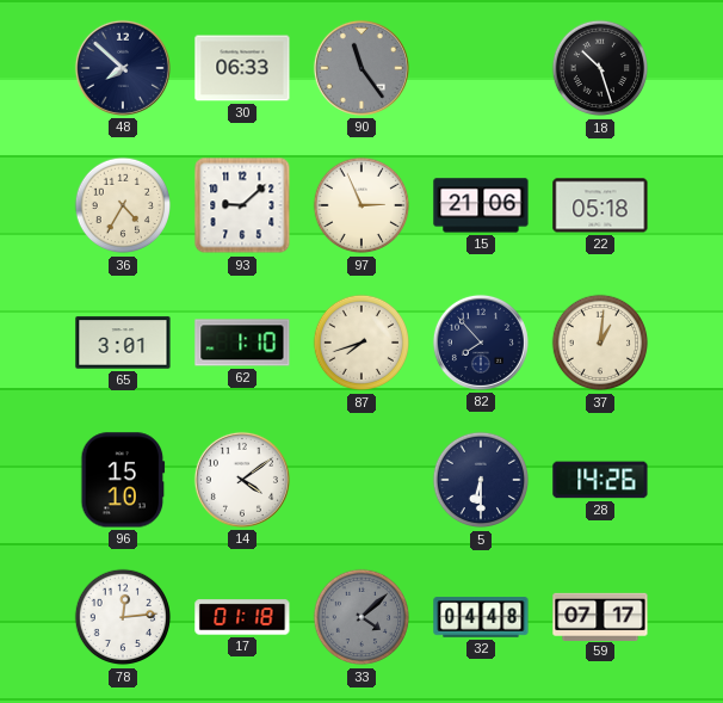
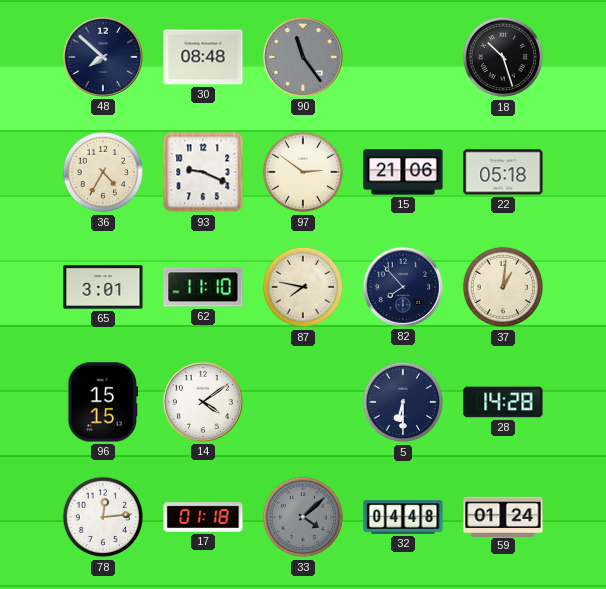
30: 06:33 -> 08:48 (203, 57)
93: 9:08 -> 9:19 (203, 172)
97: 2:56 -> 2:51 (303, 172)
62: 1:10 -> 11:10 (203, 287)
87: 7:42 -> 7:47 (303, 287)
96: 15:10 -> 15:15 (103, 402)
28: 14:26 -> 14:28 (503, 402)
59: 07:17 -> 01:24 (503, 516)
